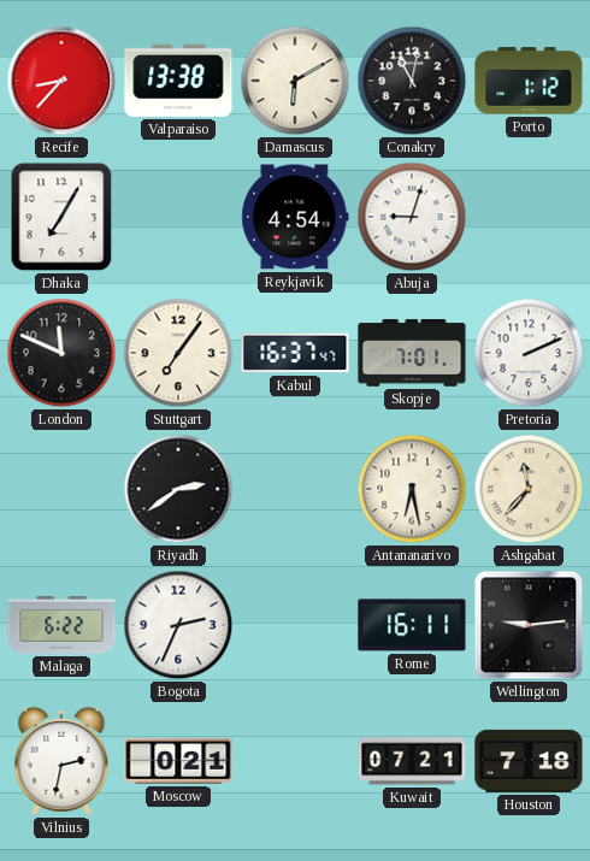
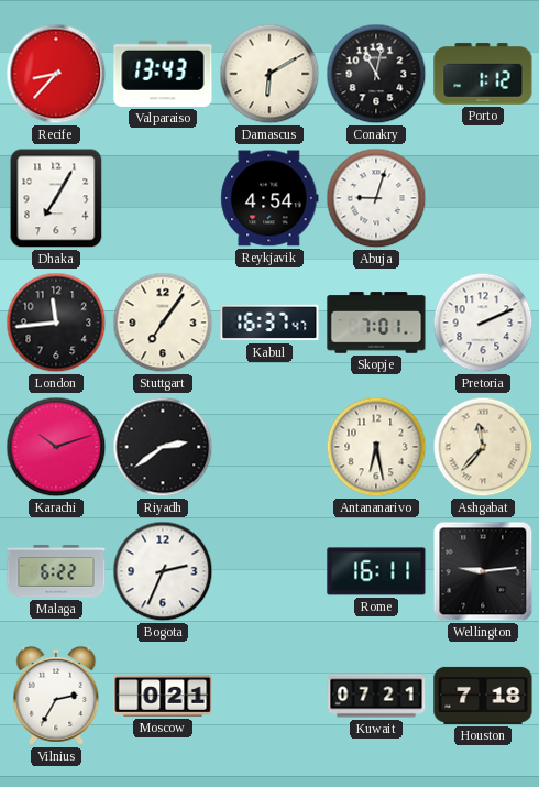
Valparaiso: 13:38 -> 13:43 (163, 74)
London: 11:49 -> 11:44 (56, 323)
Karachi: none -> 10:12 (56, 447)
Vilnius: 2:32 -> 2:35 (56, 696)
